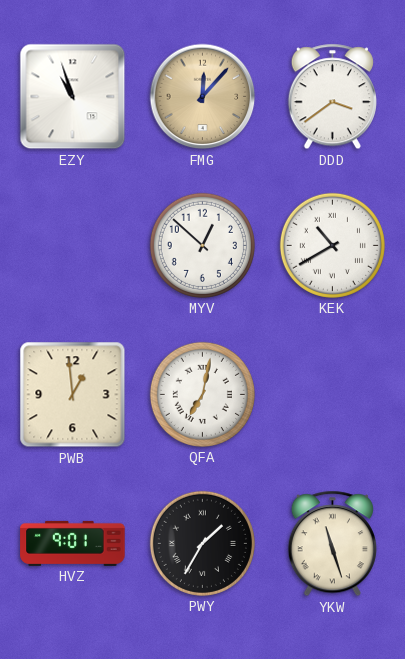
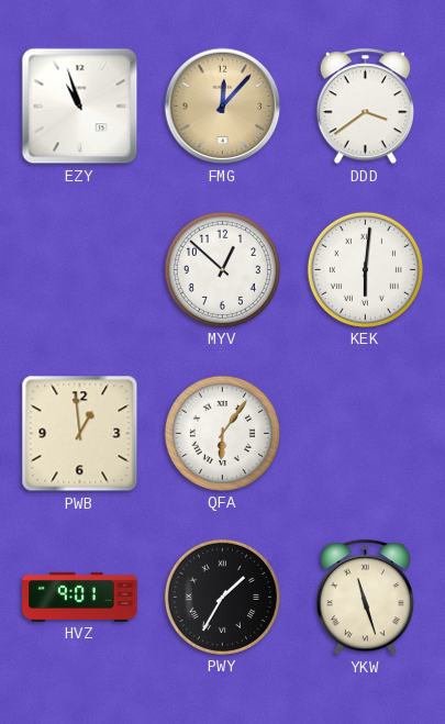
KEK: 10:40 -> 6:01 (365, 269)
QFA: 7:02 -> 6:06 (222, 433)
